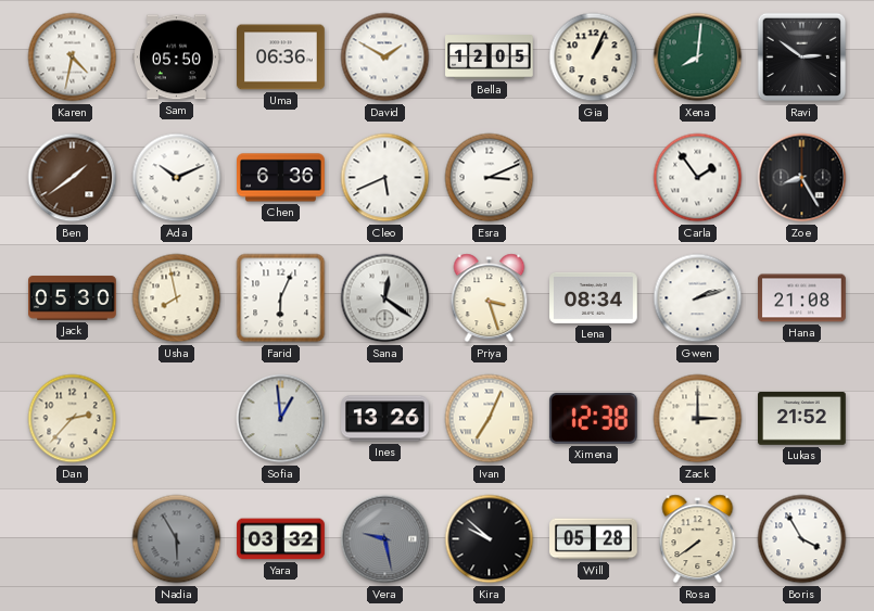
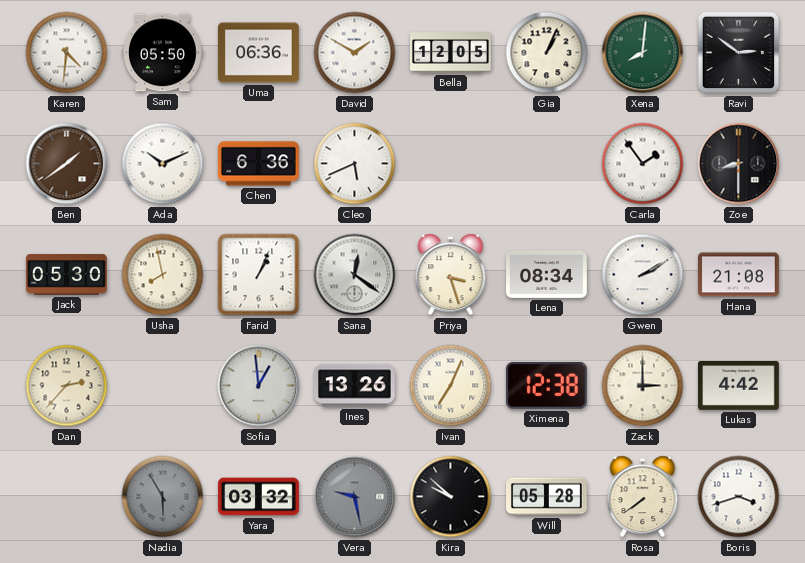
Karen: 4:32 -> 4:31 (67, 53)
Esra: 3:11 -> none (490, 178)
Zoe: 8:25 -> 8:30 (739, 164)
Farid: 6:04 -> 1:04 (259, 275)
Gwen: 2:12 -> 2:10 (643, 275)
Lukas: 21:52 -> 4:42 (739, 386)
Boris: 3:55 -> 3:42 (739, 497)
